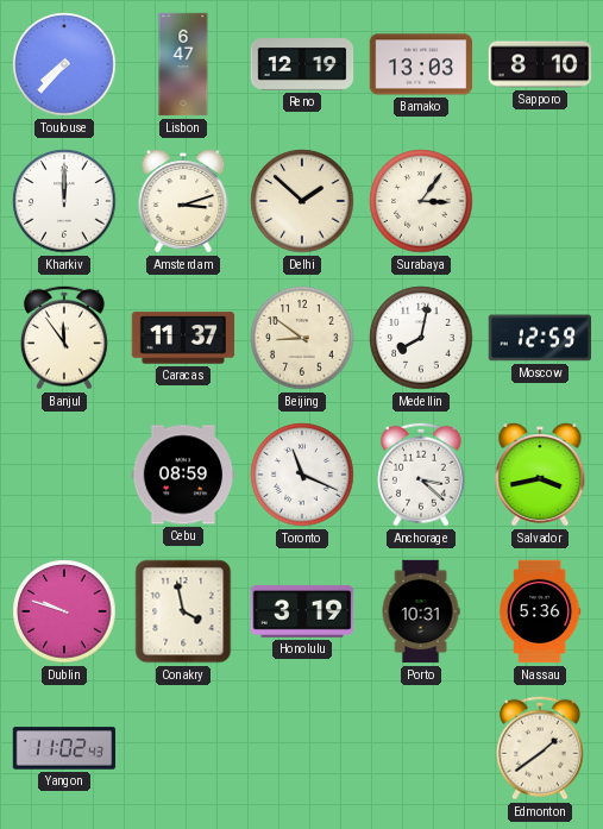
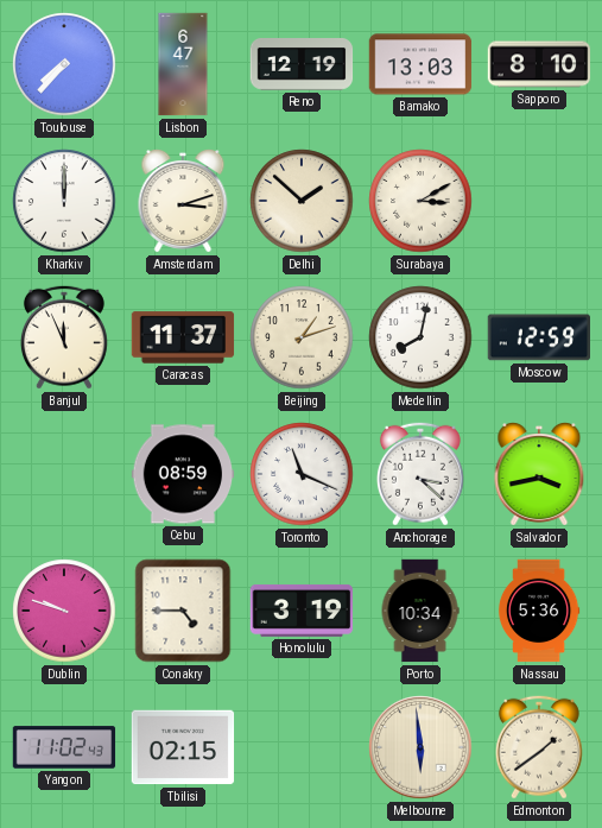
Surabaya: 3:06 -> 3:10 (420, 201)
Banjul: 11:54 -> 11:56 (64, 337)
Beijing: 8:51 -> 1:12 (302, 337)
Conakry: 3:58 -> 4:45 (183, 611)
Porto: 10:31 -> 10:34 (420, 611)
Tbilisi: none -> 02:15 (183, 747)
Melbourne: none -> 5:59 (420, 747)
